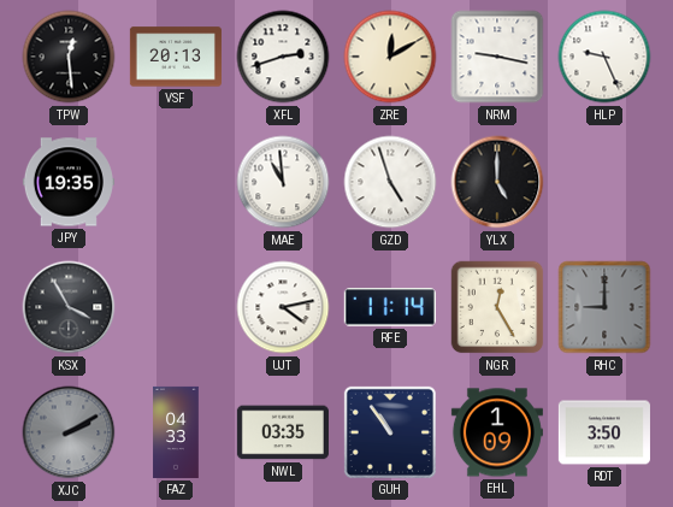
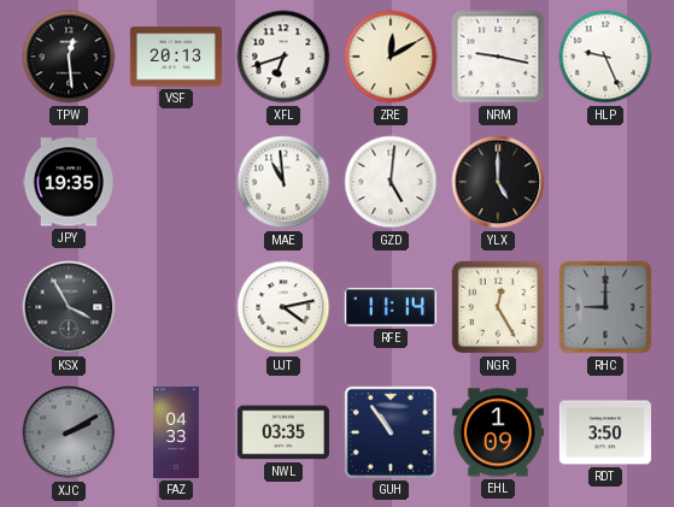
XFL: 2:42 -> 6:42 (283, 57)
GZD: 4:57 -> 5:01 (391, 182)
